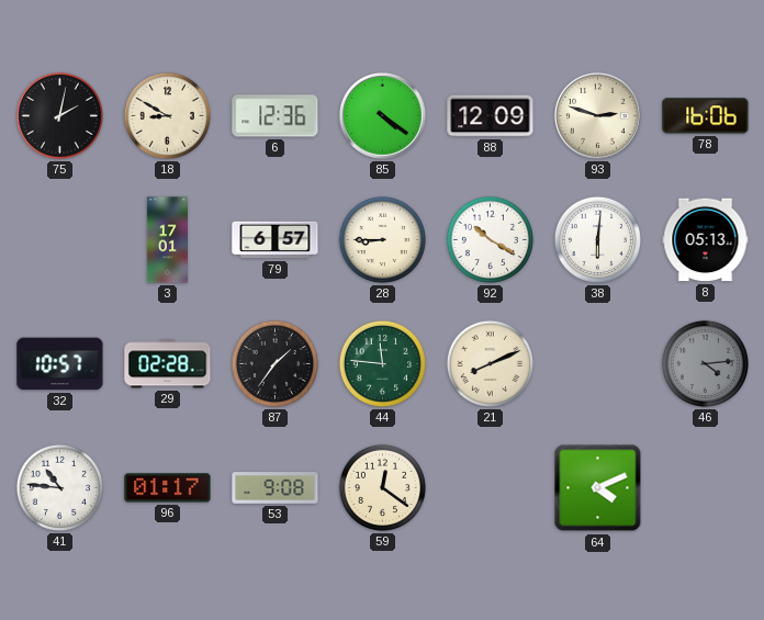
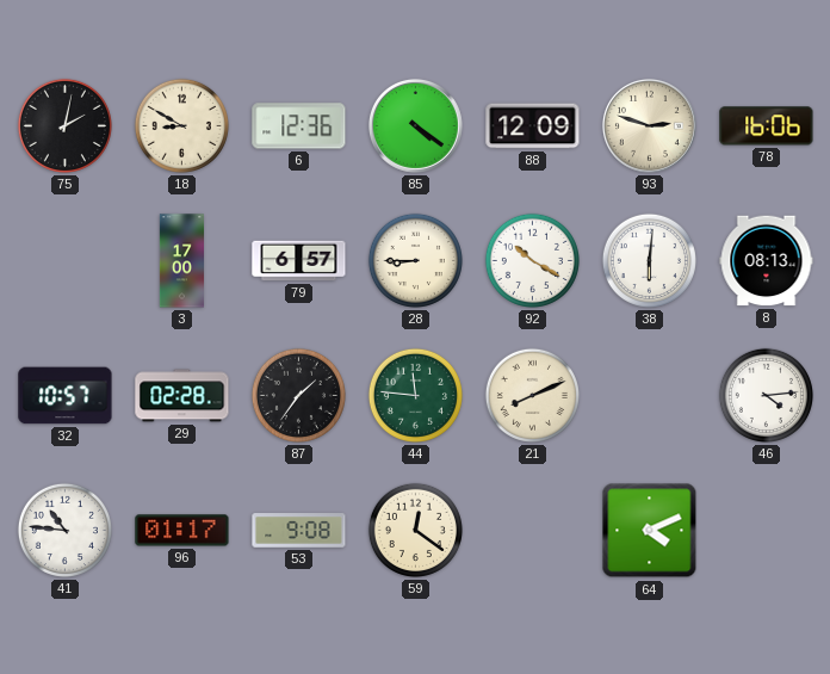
3: 17:01 -> 17:00 (181, 261)
8: 05:13 -> 08:13 (767, 261)
46 dial: grey -> white (766, 395)
